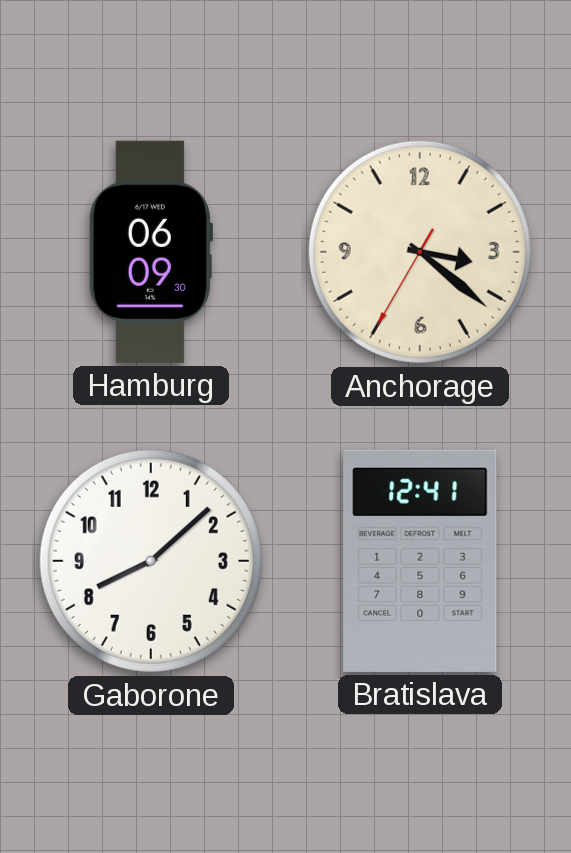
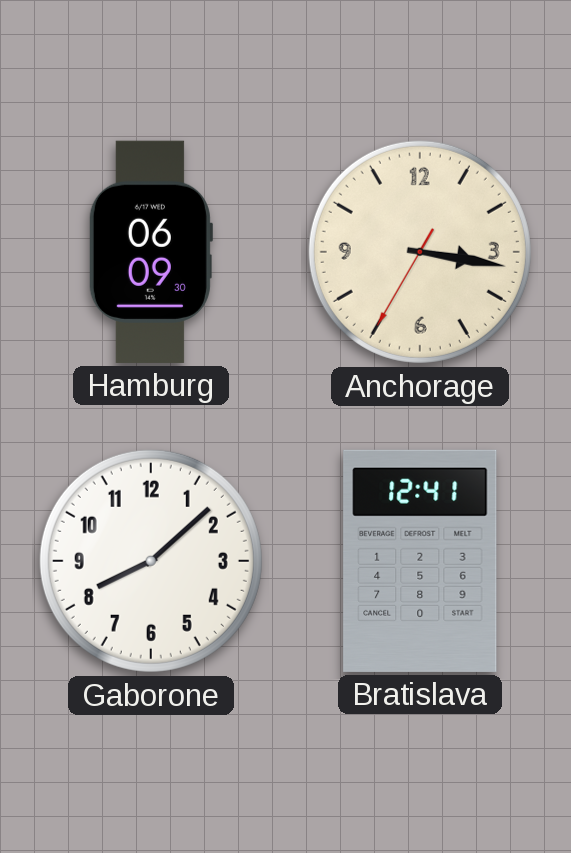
Anchorage: 3:21 -> 3:16 (420, 252)
